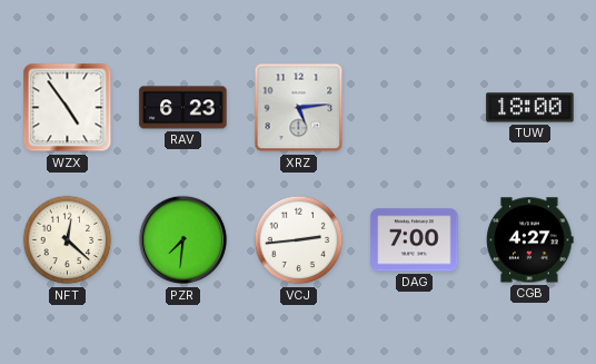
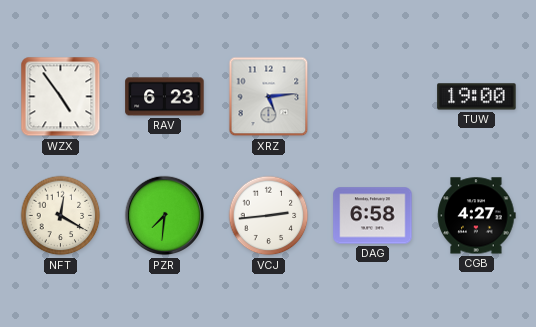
TUW: 18:00 -> 19:00 (477, 97)
NFT: 12:22 -> 12:20 (61, 216)
DAG: 7:00 -> 6:58 (373, 216)
